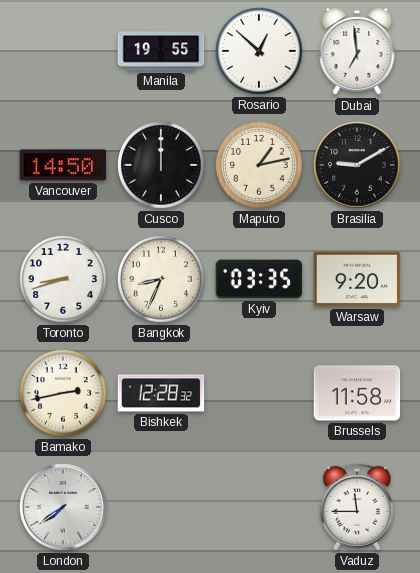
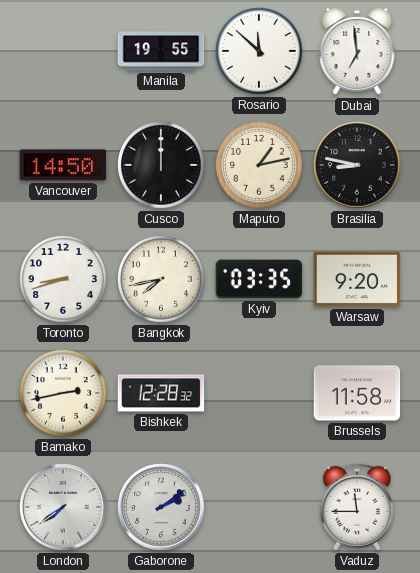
Rosario: 12:52 -> 11:52 (259, 51)
Brasilia: 9:10 -> 8:47 (357, 165)
Bangkok: 8:34 -> 7:43 (161, 279)
Gaborone: none -> 2:09 (161, 507)
